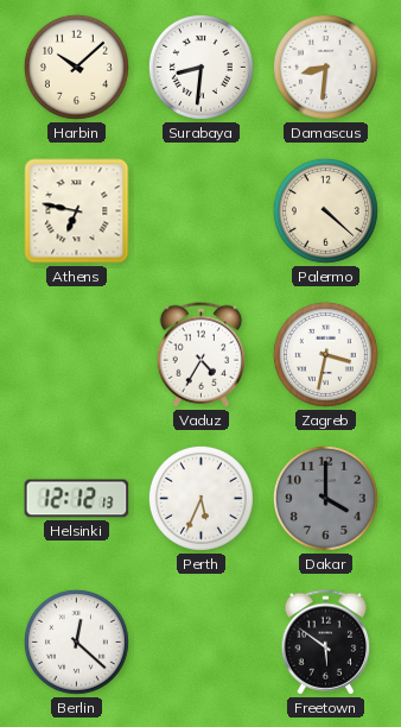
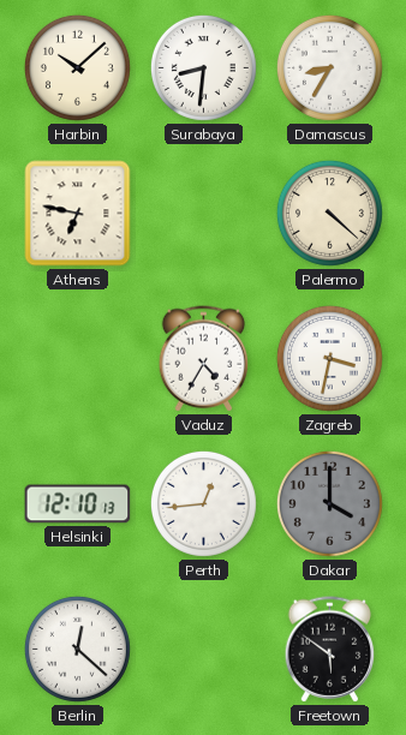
Damascus: 8:31 -> 8:35 (329, 67)
Helsinki: 12:12 -> 12:10 (78, 504)
Perth: 5:34 -> 12:44 (203, 503)
